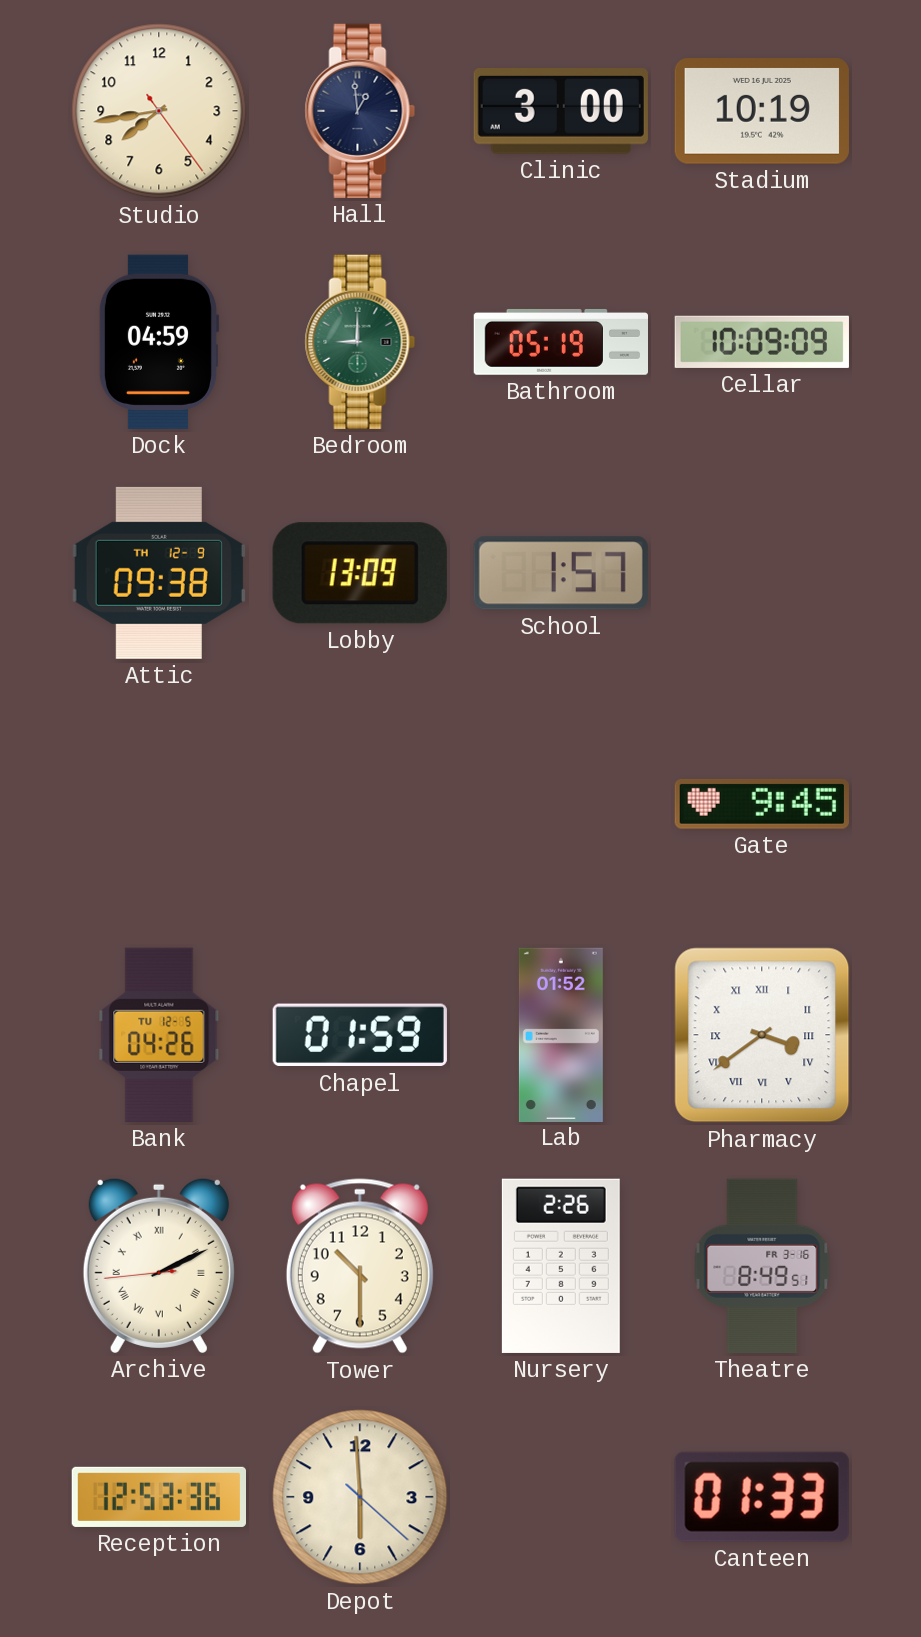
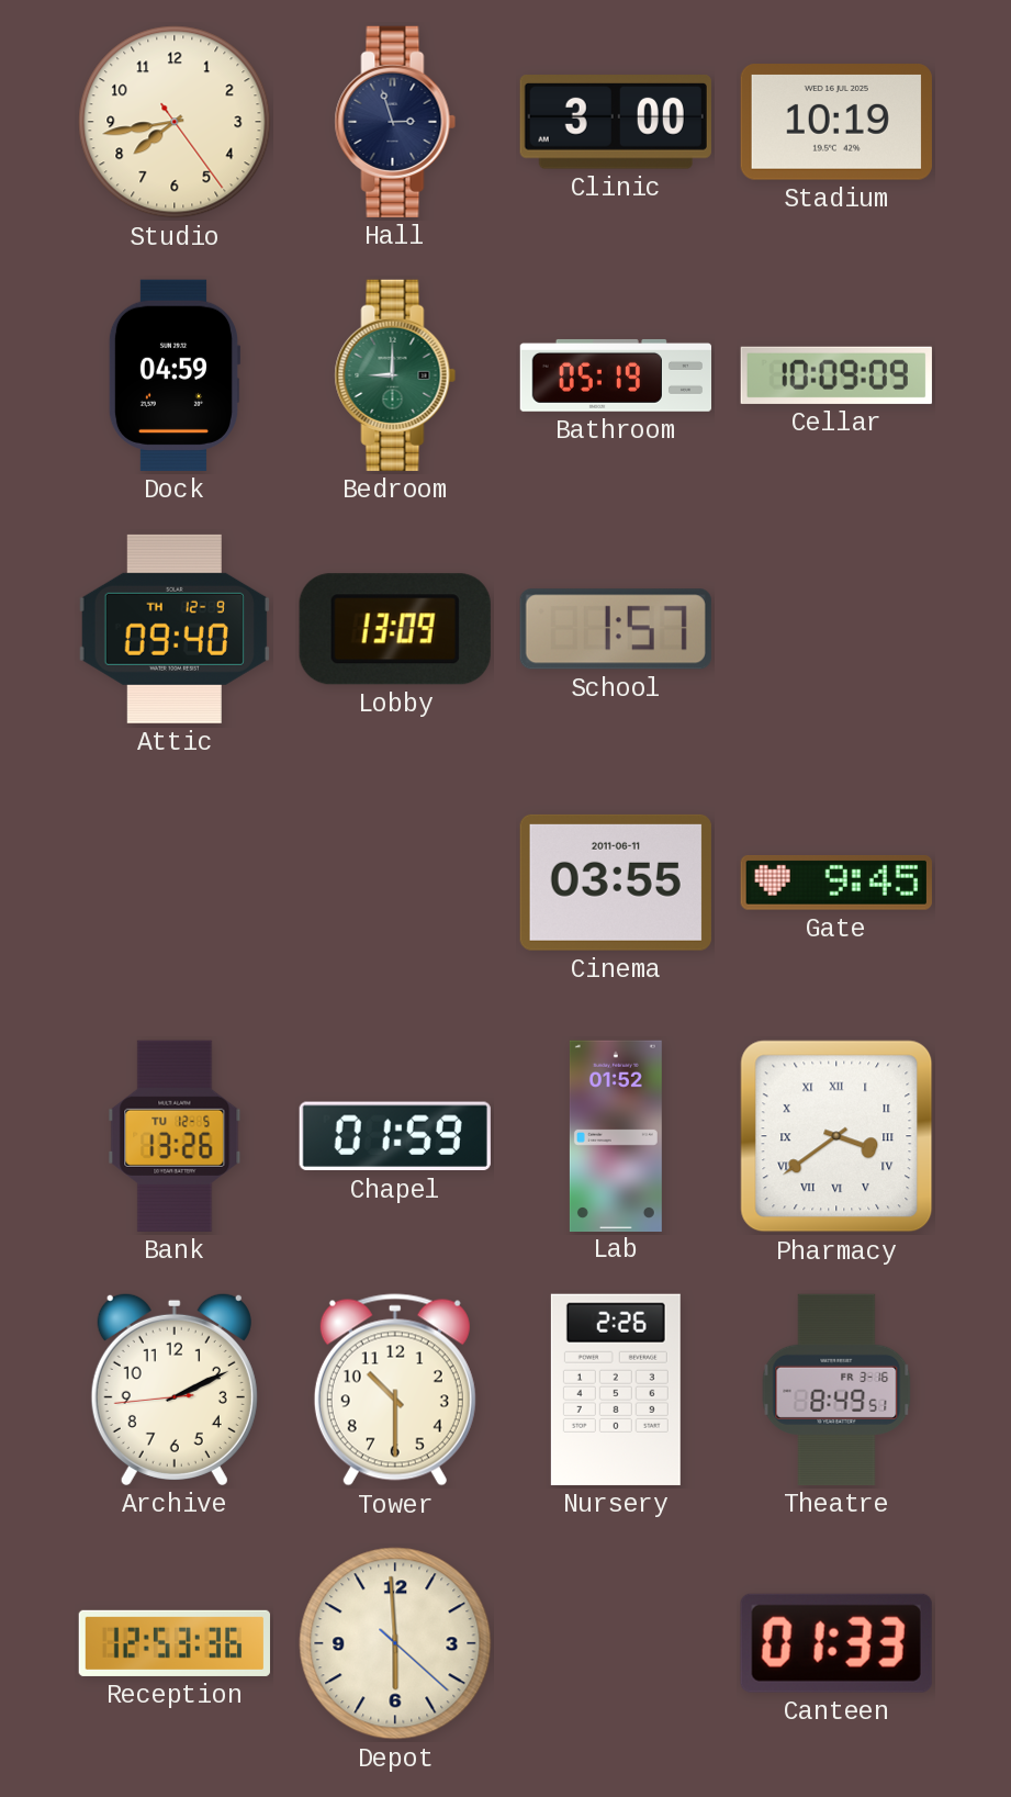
Hall: 12:59 -> 2:57 (395, 122)
Attic: 09:38 -> 09:40 (175, 629)
Cinema: none -> 03:55 (616, 883)
Bank: 04:26 -> 13:26 (175, 1136)
Archive numerals: Roman -> Arabic (175, 1389)
